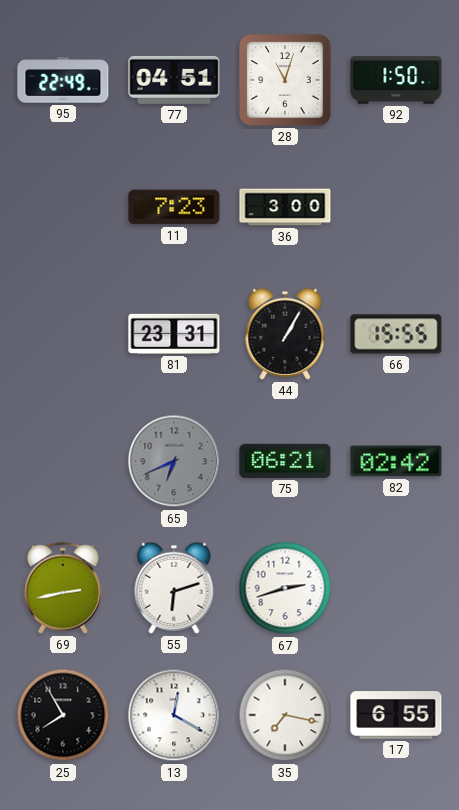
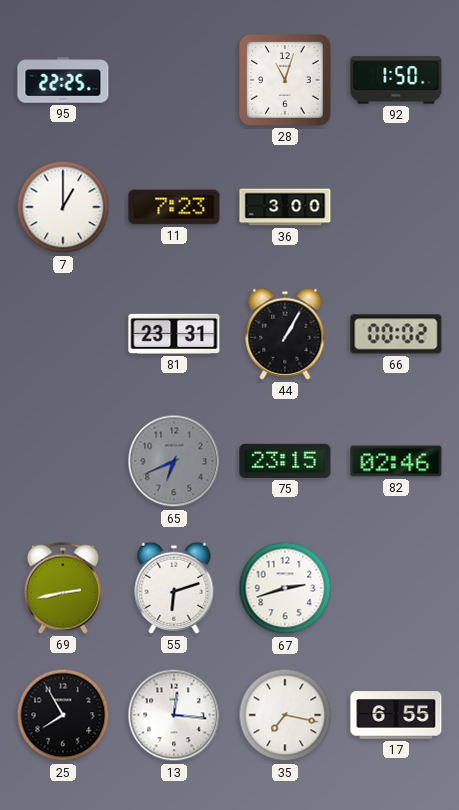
95: 22:49 -> 22:25 (63, 80)
77: 04:51 -> none (174, 80)
7: none -> 1:00 (63, 207)
66: 15:55 -> 00:02 (396, 334)
75: 06:21 -> 23:15 (285, 461)
82: 02:42 -> 02:46 (396, 461)
13: 12:20 -> 12:16 (174, 715)
